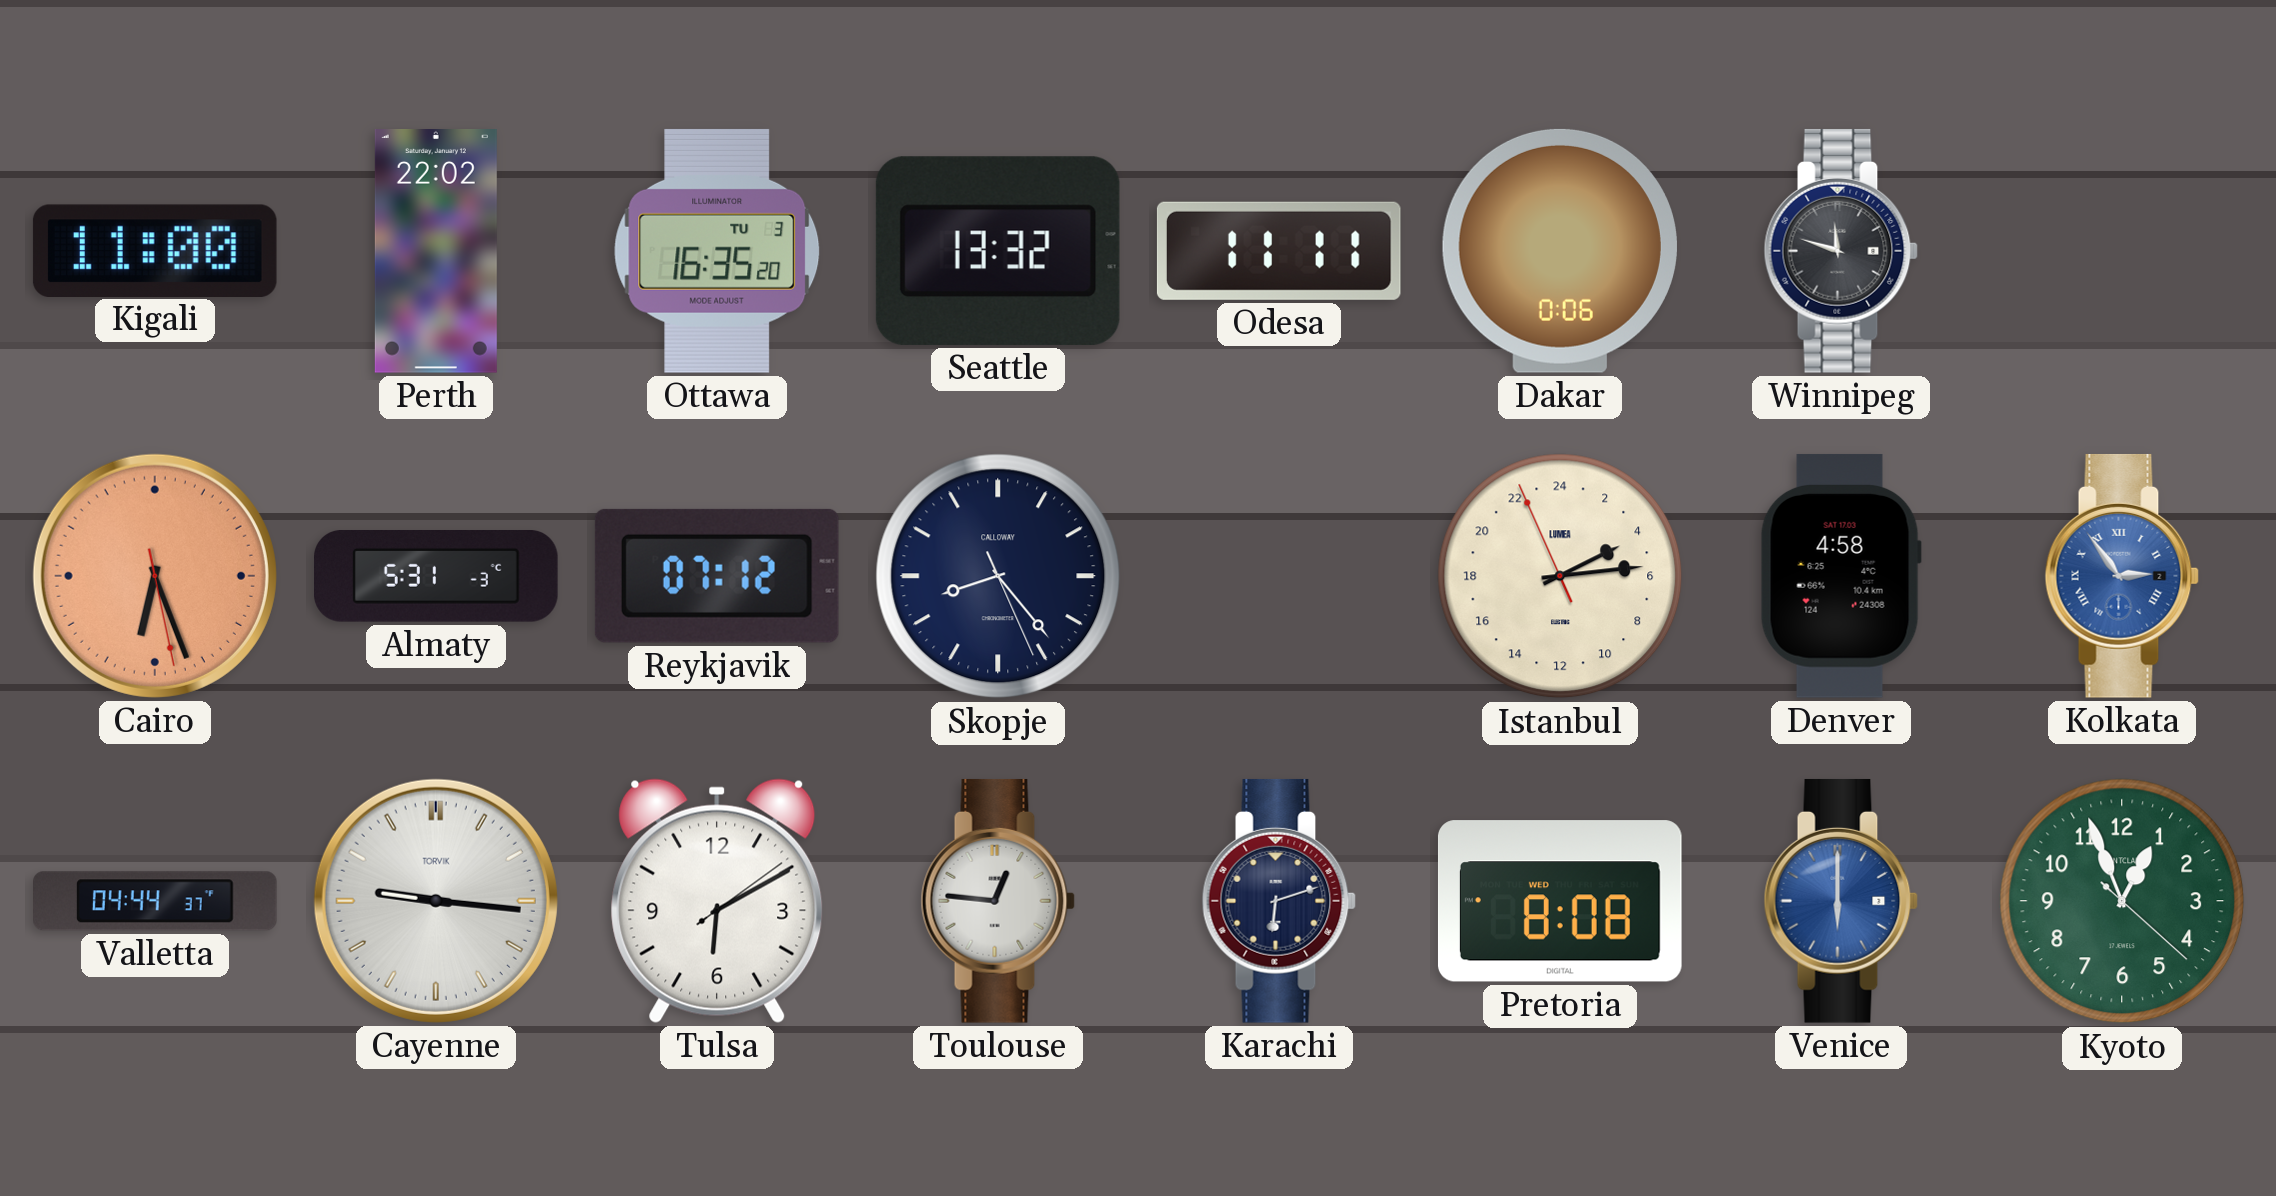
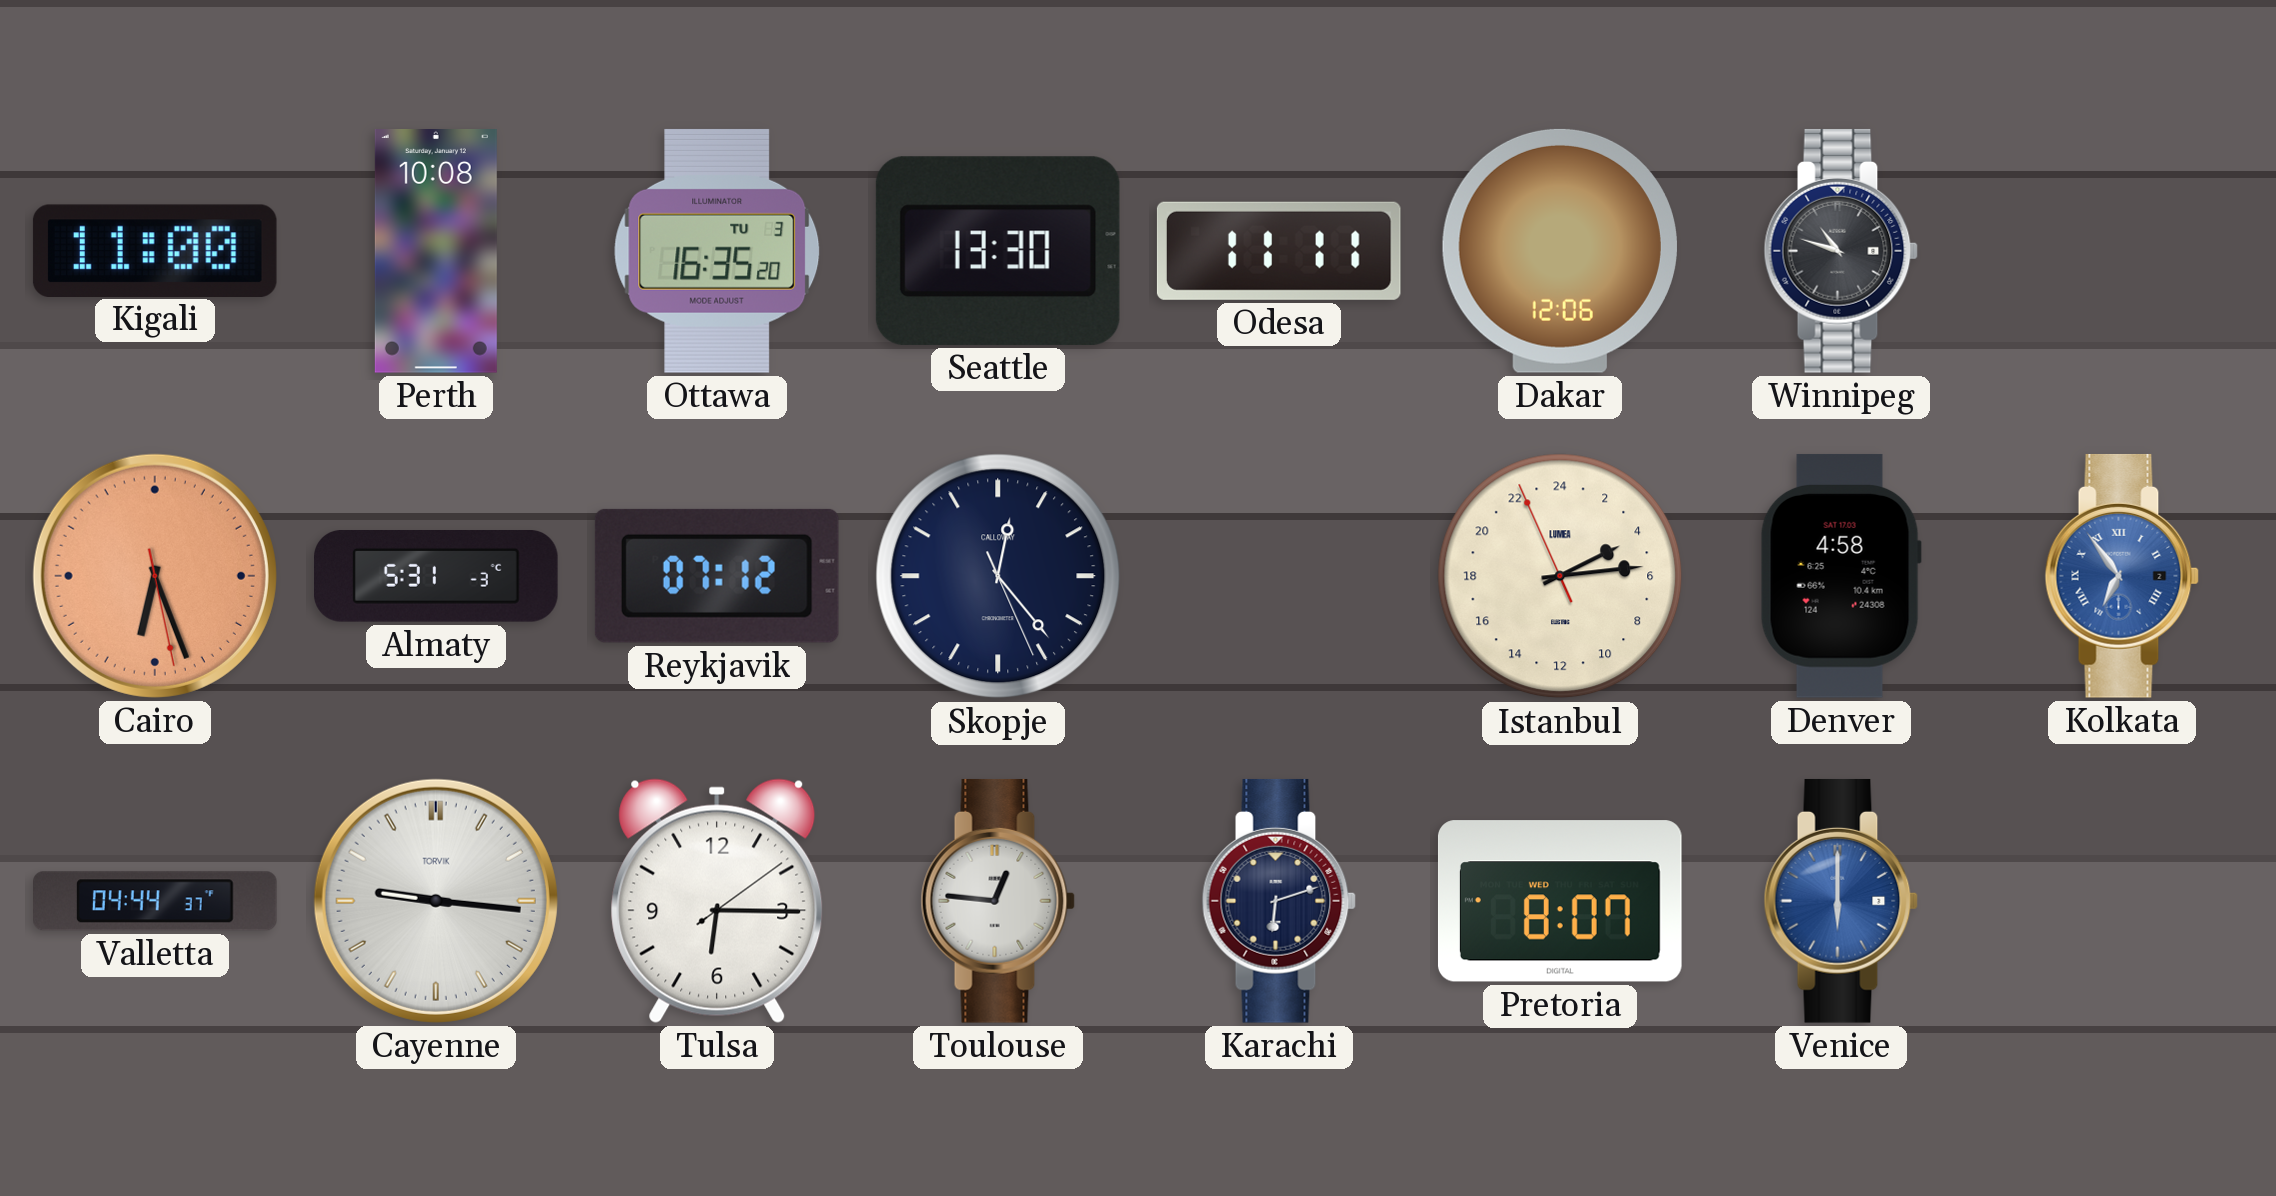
Perth: 22:02 -> 10:08 (436, 252)
Seattle: 13:32 -> 13:30 (998, 251)
Dakar: 0:06 -> 12:06 (1560, 251)
Winnipeg: 11:48 -> 10:48 (1841, 251)
Skopje: 8:23 -> 12:23 (998, 576)
Kolkata: 2:54 -> 6:54 (2122, 576)
Tulsa: 6:10 -> 6:15 (717, 901)
Pretoria: 8:08 -> 8:07 (1560, 901)
Kyoto: 12:56 -> none (2122, 901)
